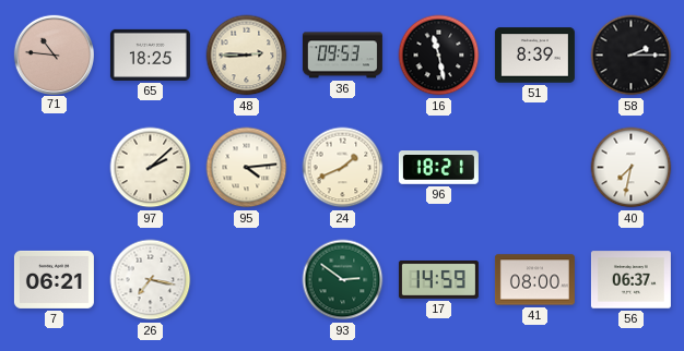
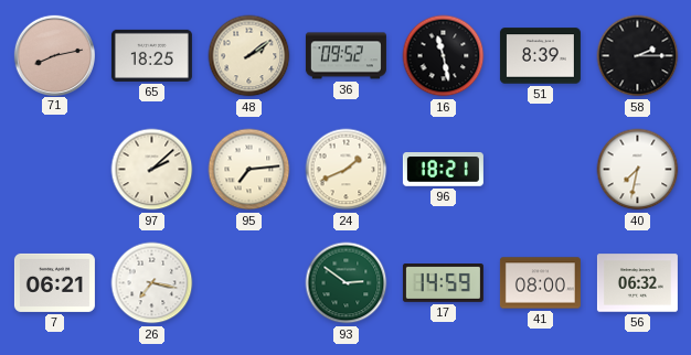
71: 10:46 -> 8:13 (54, 55)
48: 2:45 -> 2:09 (249, 56)
36: 09:53 -> 09:52 (345, 56)
95: 4:14 -> 7:14 (249, 170)
56: 06:37 -> 06:32 (637, 283)
